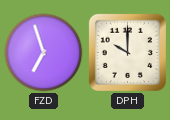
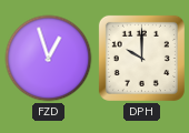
FZD: 6:57 -> 12:57 (49, 59)
